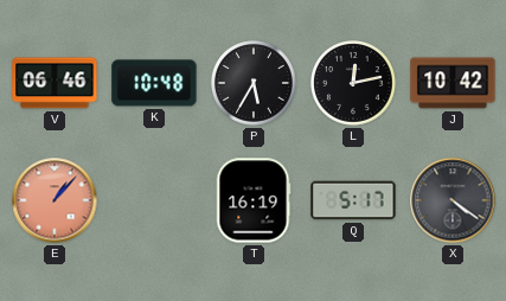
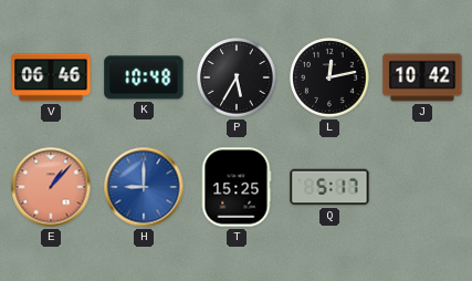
H: none -> 9:00 (144, 187)
T: 16:19 -> 15:25 (237, 187)
X: 4:21 -> none (453, 200)
